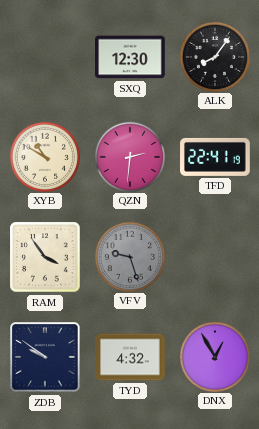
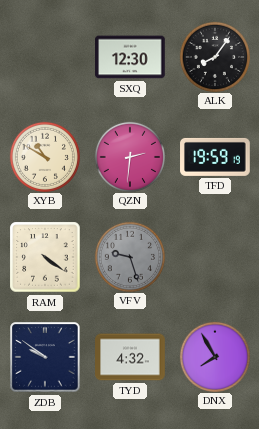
TFD: 22:41 -> 19:59 (215, 157)
RAM: 3:54 -> 4:21 (45, 257)
DNX: 12:55 -> 7:55 (214, 356)
